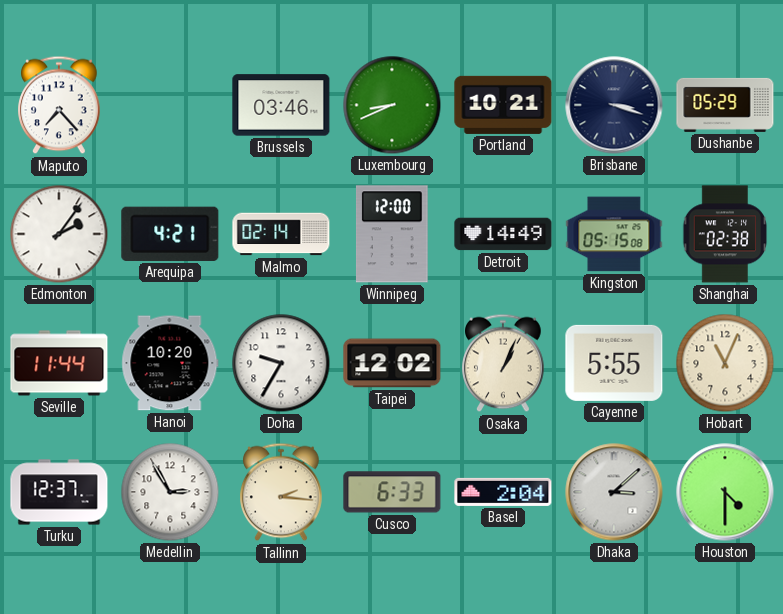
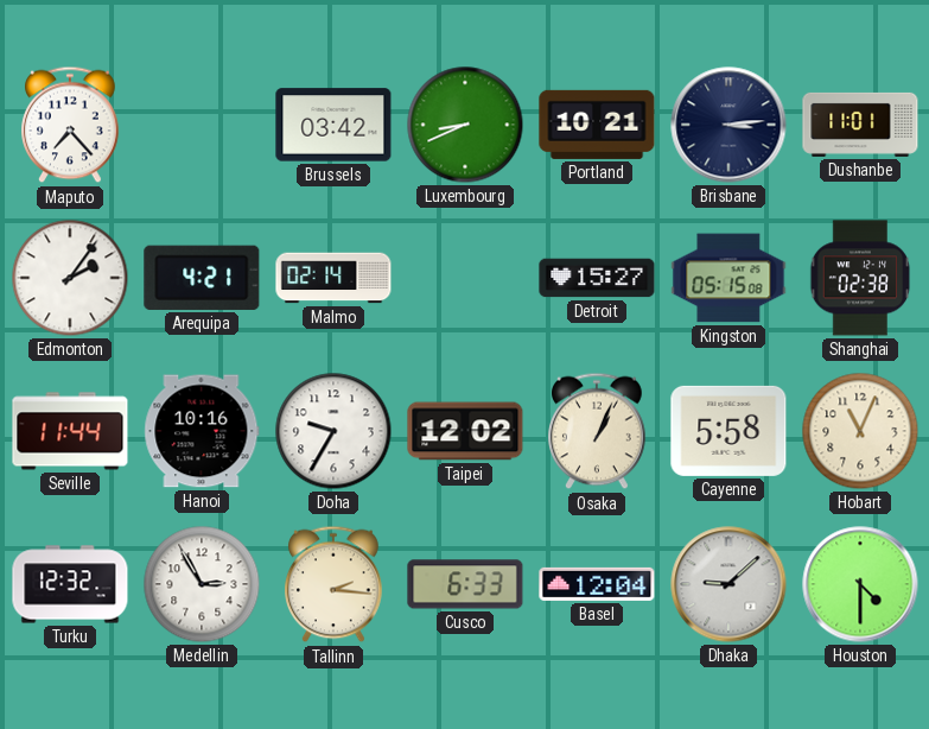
Brussels: 03:46 -> 03:42 (333, 125)
Brisbane: 3:18 -> 3:14 (728, 125)
Dushanbe: 05:29 -> 11:01 (860, 125)
Winnipeg: 12:00 -> none (392, 234)
Detroit: 14:49 -> 15:27 (597, 278)
Hanoi: 10:20 -> 10:16 (202, 431)
Cayenne: 5:55 -> 5:58 (728, 431)
Turku: 12:37 -> 12:32 (70, 584)
Basel: 2:04 -> 12:04 (597, 584)
Dhaka: 3:08 -> 9:08 (728, 584)
